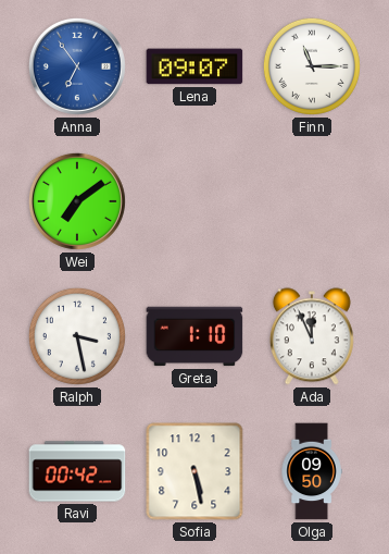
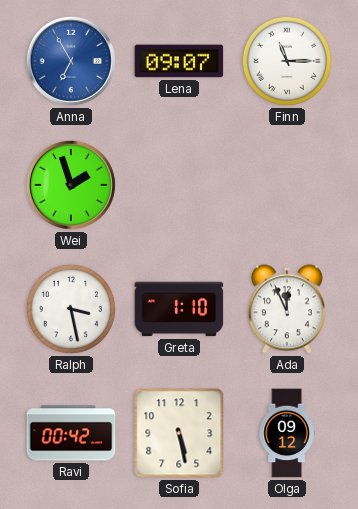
Anna: 6:54 -> 6:55 (71, 61)
Wei: 7:09 -> 1:57 (71, 185)
Olga: 09:50 -> 09:12 (287, 433)
